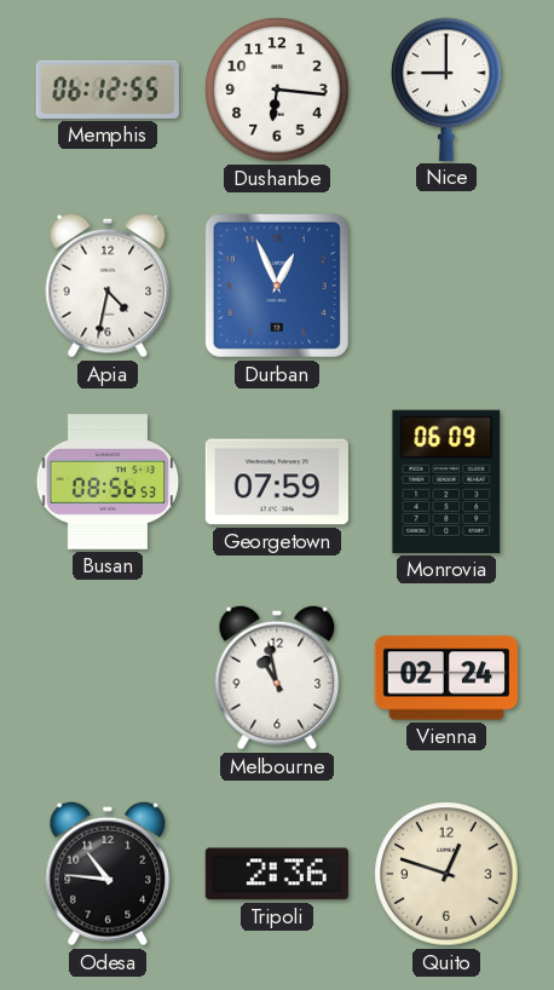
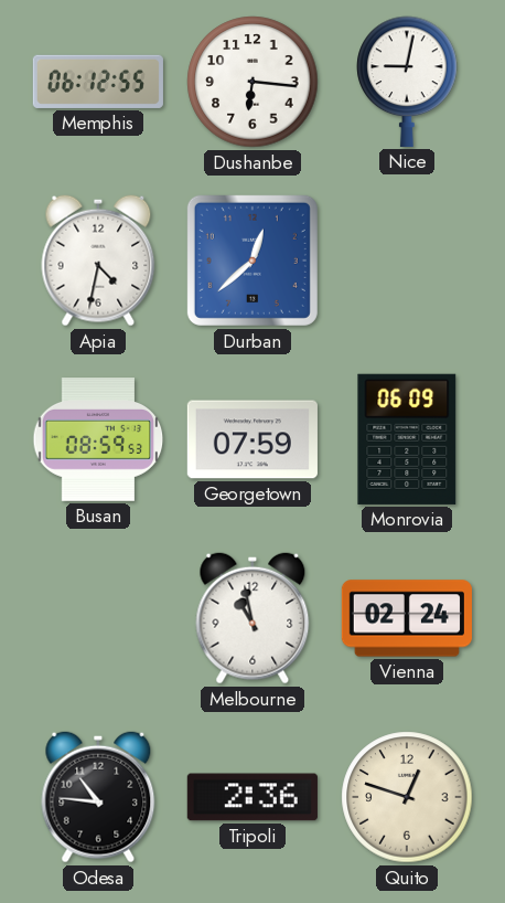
Nice: 9:00 -> 9:02 (407, 82)
Durban: 12:56 -> 12:38 (253, 261)
Busan: 08:56 -> 08:59 (98, 439)
